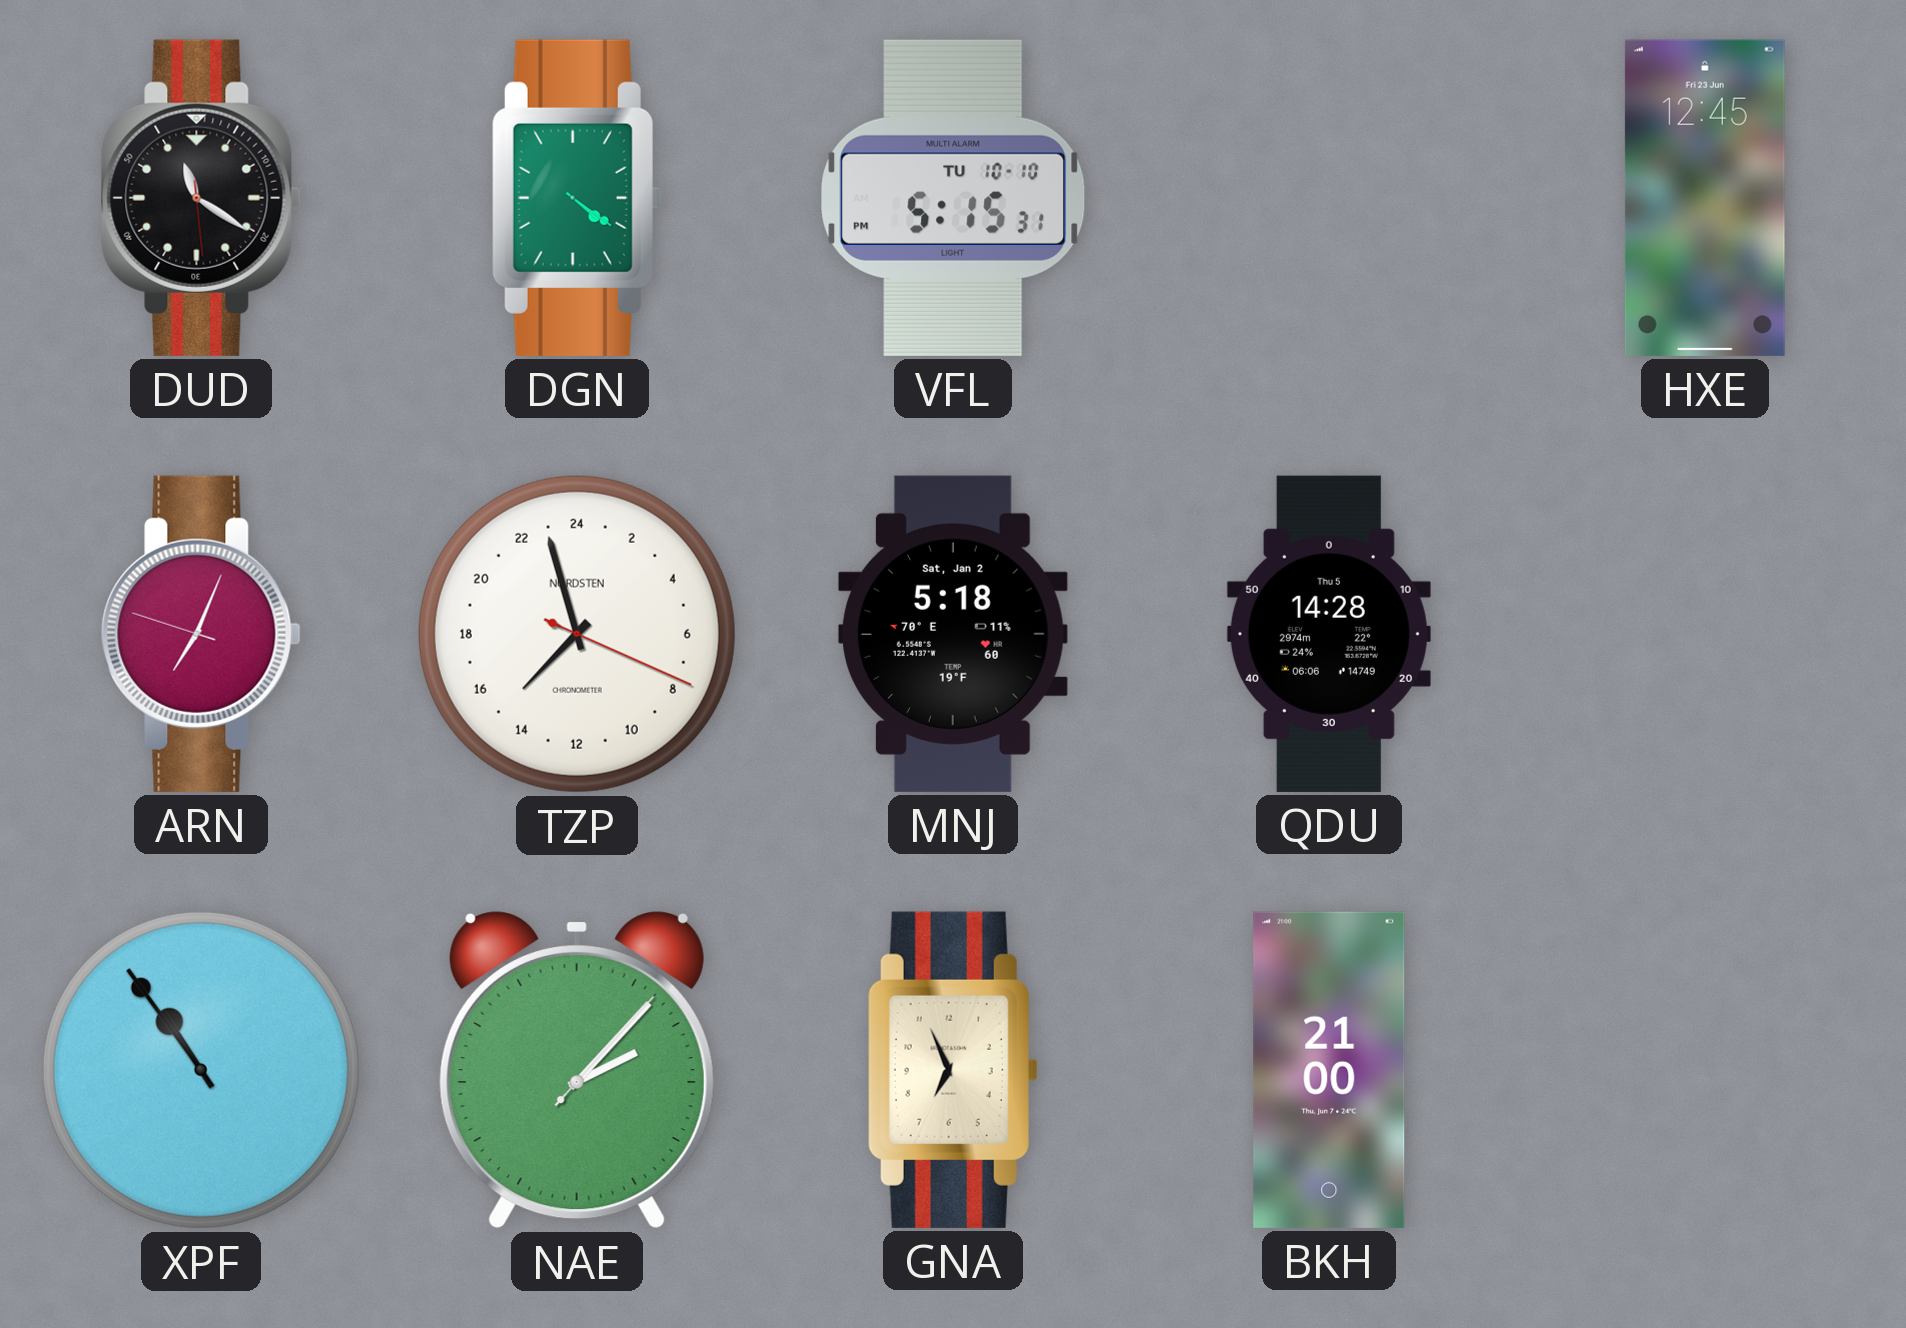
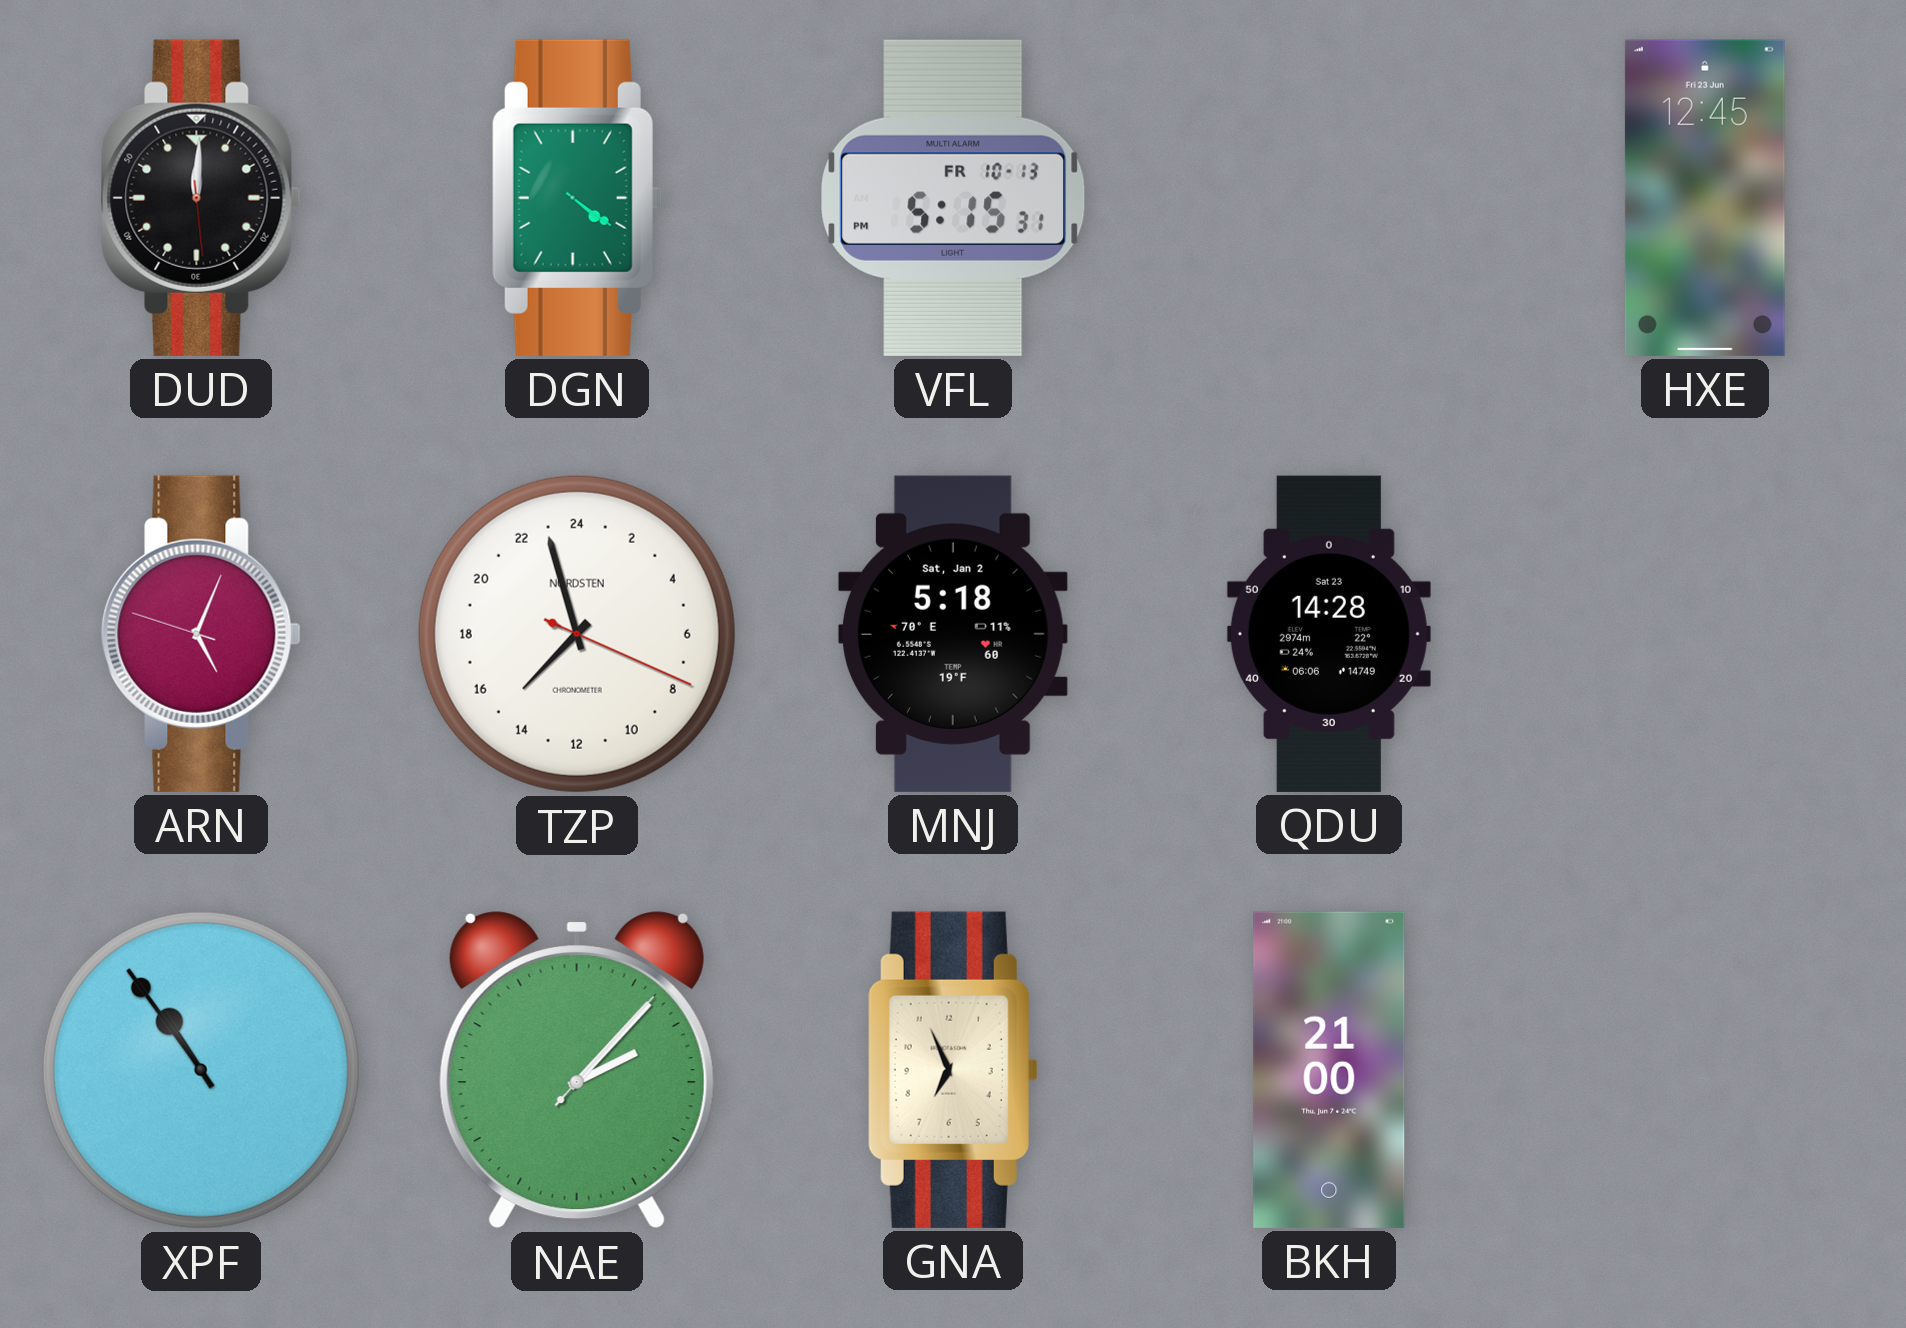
DUD: 11:20 -> 12:00 (201, 198)
VFL date: TU 10-10 -> FR 10-13 (953, 198)
ARN: 7:03 -> 5:03 (201, 634)
QDU date: Thu 5 -> Sat 23 (1329, 634)
